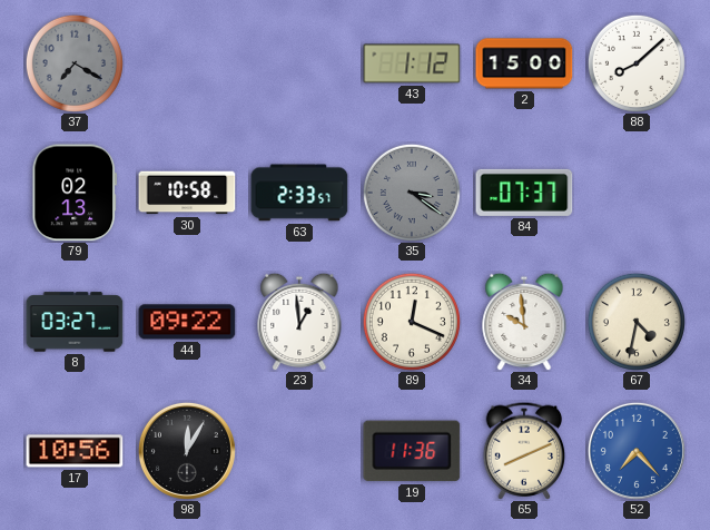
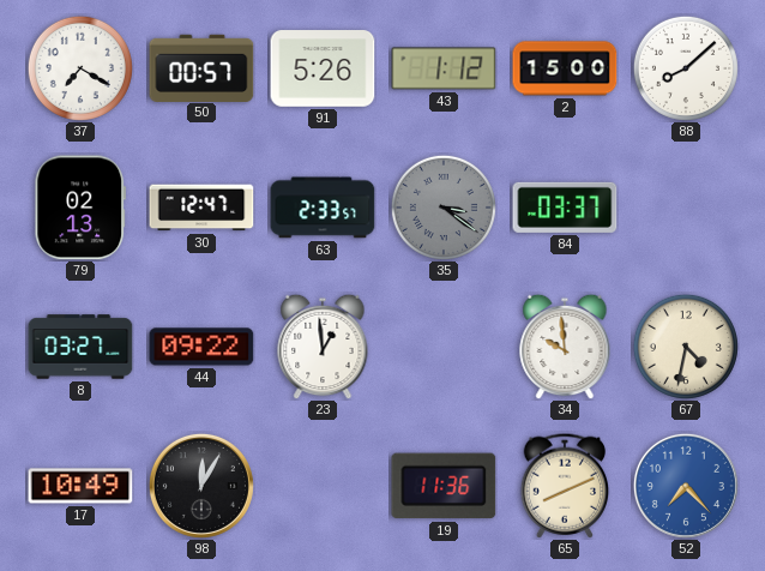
37 dial: grey -> white (80, 68)
50: none -> 00:57 (201, 67)
91: none -> 5:26 (323, 68)
30: 10:58 -> 12:47 (201, 208)
84: 07:37 -> 03:37 (565, 208)
89: 12:19 -> none (412, 322)
17: 10:56 -> 10:49 (80, 486)
